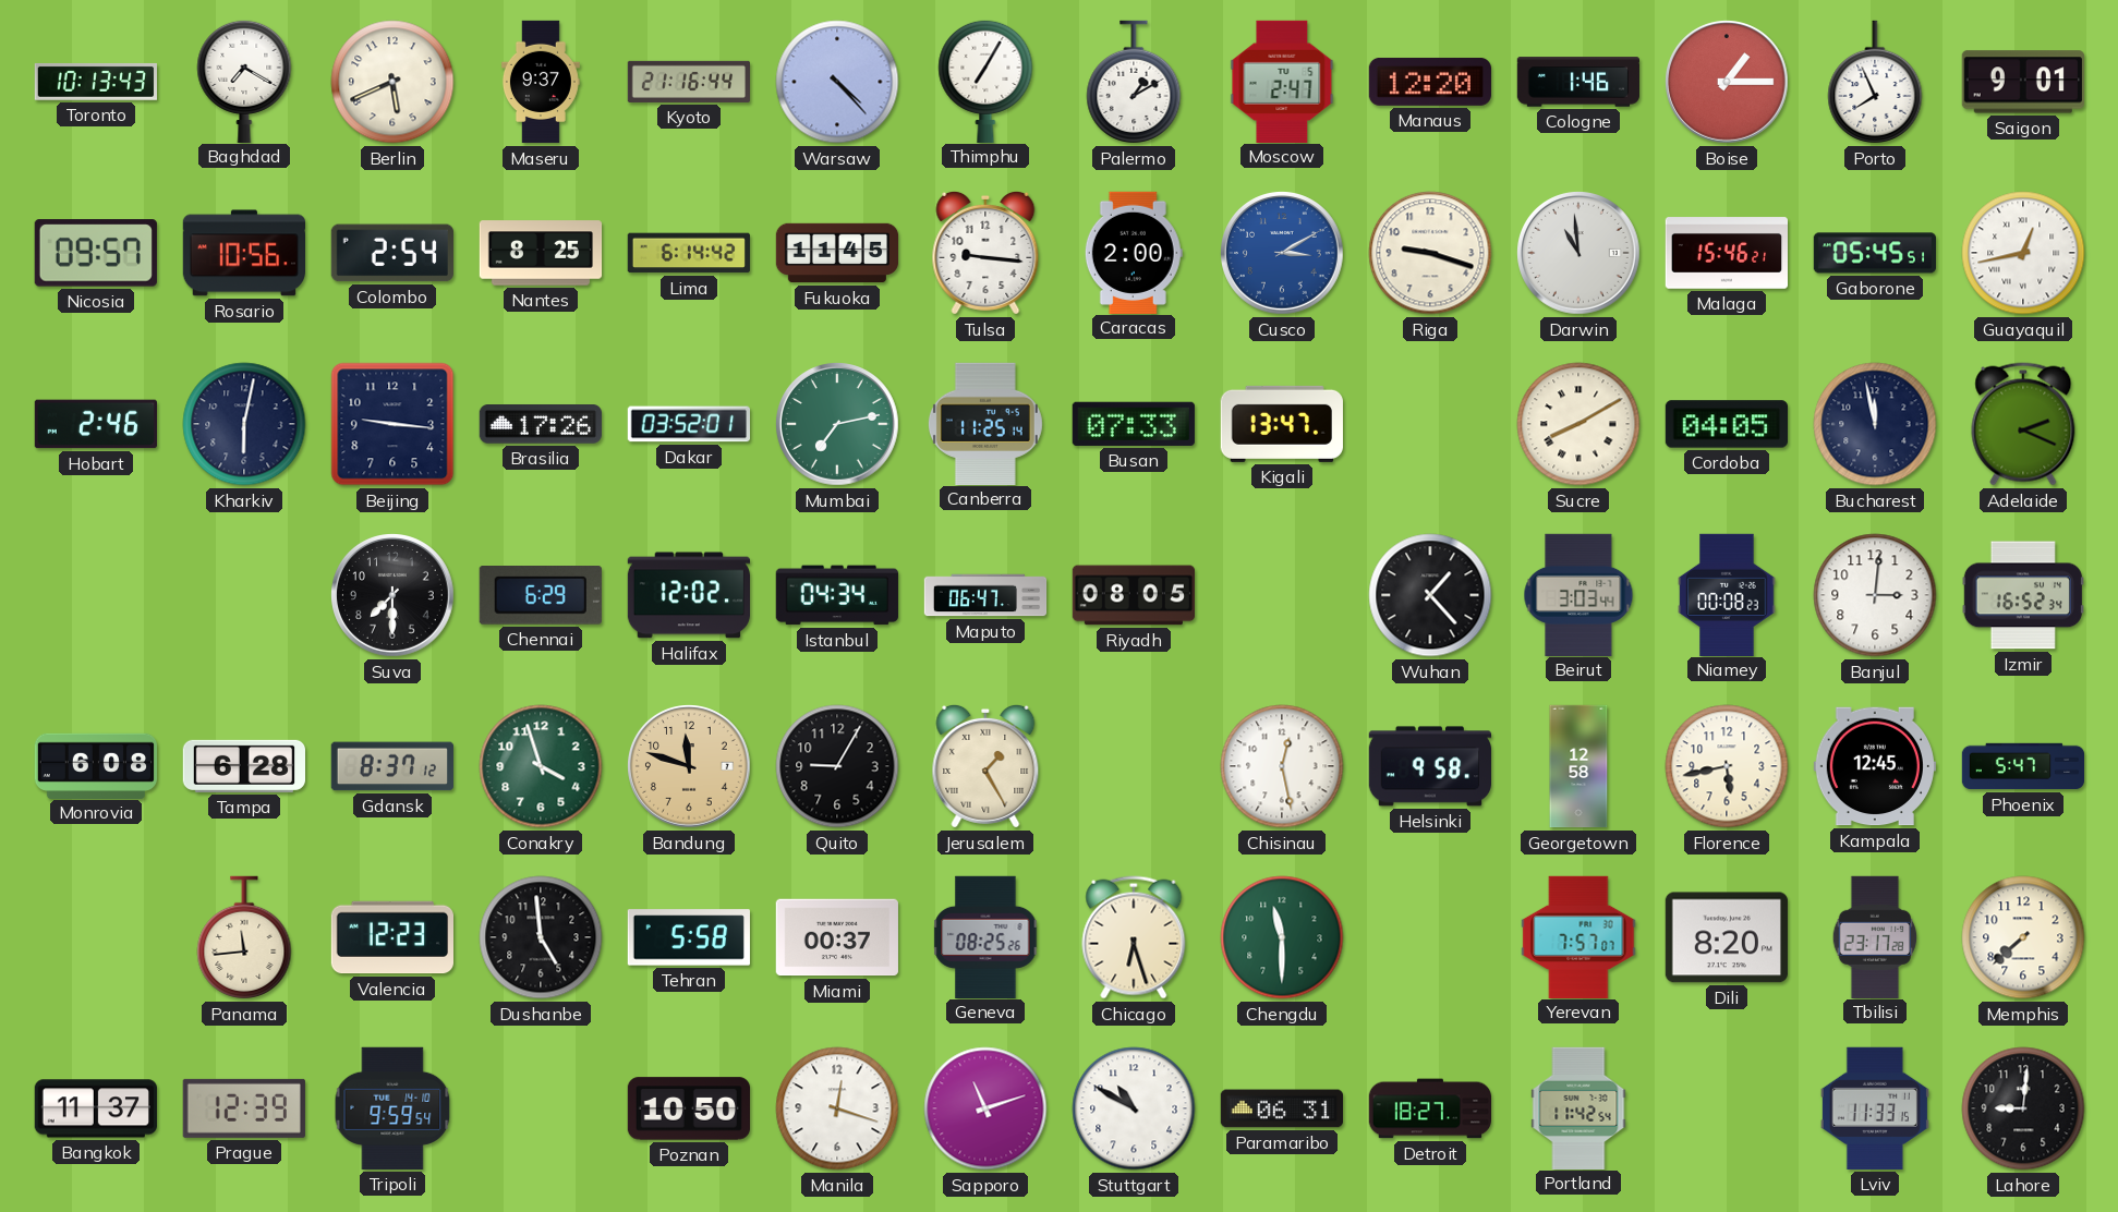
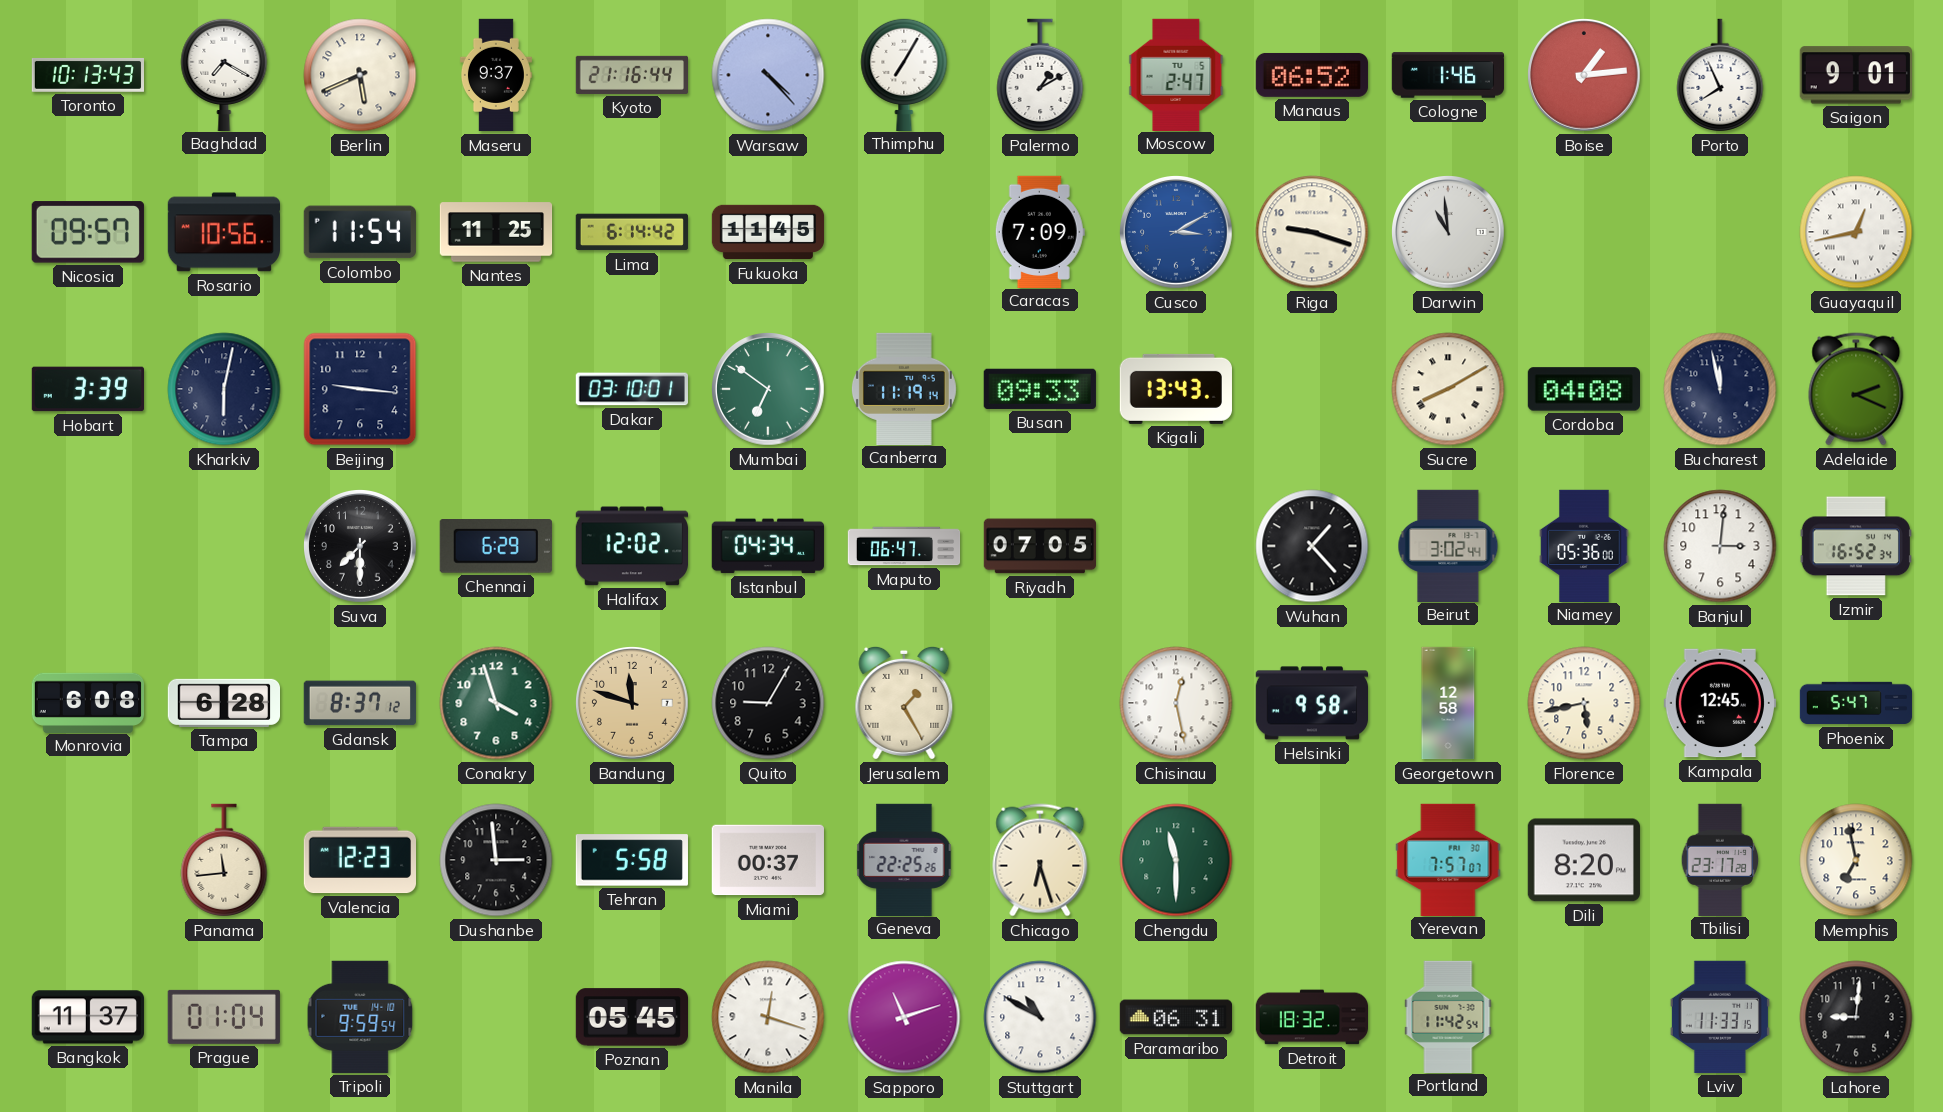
Manaus: 12:20 -> 06:52 (1311, 75)
Boise: 1:15 -> 1:14 (1585, 76)
Colombo: 2:54 -> 11:54 (360, 232)
Nantes: 8:25 -> 11:25 (496, 232)
Tulsa: 9:16 -> none (985, 253)
Caracas: 2:00 -> 7:09 (1040, 231)
Malaga: 15:46 -> none (1726, 253)
Gaborone: 05:45 -> none (1874, 253)
Hobart: 2:46 -> 3:39 (87, 389)
Brasilia: 17:26 -> none (541, 424)
Dakar: 03:52 -> 03:10 (631, 389)
Mumbai: 7:13 -> 6:51 (769, 390)
Canberra: 11:25 -> 11:19 (904, 388)
Busan: 07:33 -> 09:33 (1040, 389)
Kigali: 13:47 -> 13:43 (1176, 389)
Cordoba: 04:05 -> 04:08 (1583, 389)
Riyadh: 08:05 -> 07:05 (1039, 546)
Beirut: 3:03 -> 3:02 (1448, 545)
Niamey: 00:08 -> 05:36 (1584, 545)
Dushanbe: 4:59 -> 2:59 (496, 860)
Geneva: 08:25 -> 22:25 (904, 859)
Memphis: 7:38 -> 6:58 (1856, 860)
Prague: 12:39 -> 01:04 (224, 1017)
Poznan: 10:50 -> 05:45 (631, 1017)
Detroit: 18:27 -> 18:32 (1311, 1017)
